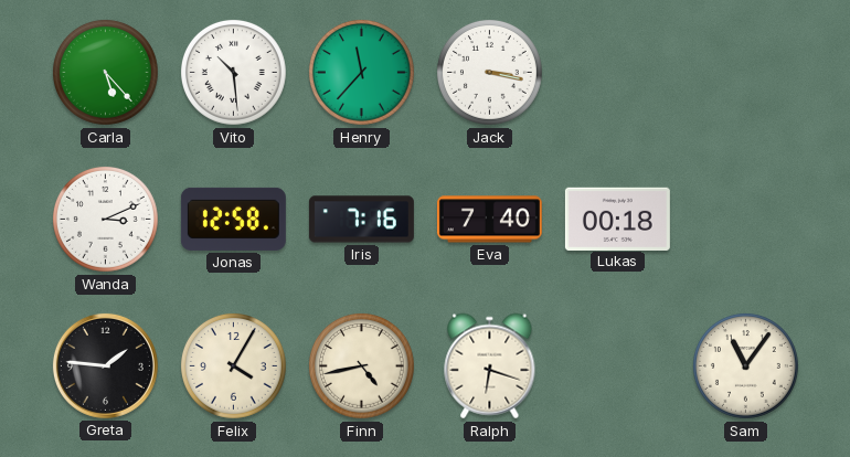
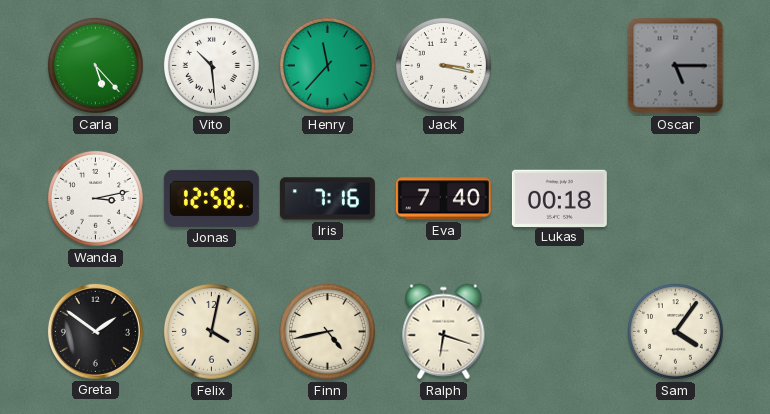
Oscar: none -> 5:15 (676, 66)
Wanda: 3:11 -> 3:13 (95, 198)
Greta: 1:46 -> 1:51 (95, 331)
Felix: 4:05 -> 4:02 (211, 331)
Sam: 11:06 -> 4:06 (675, 331)
